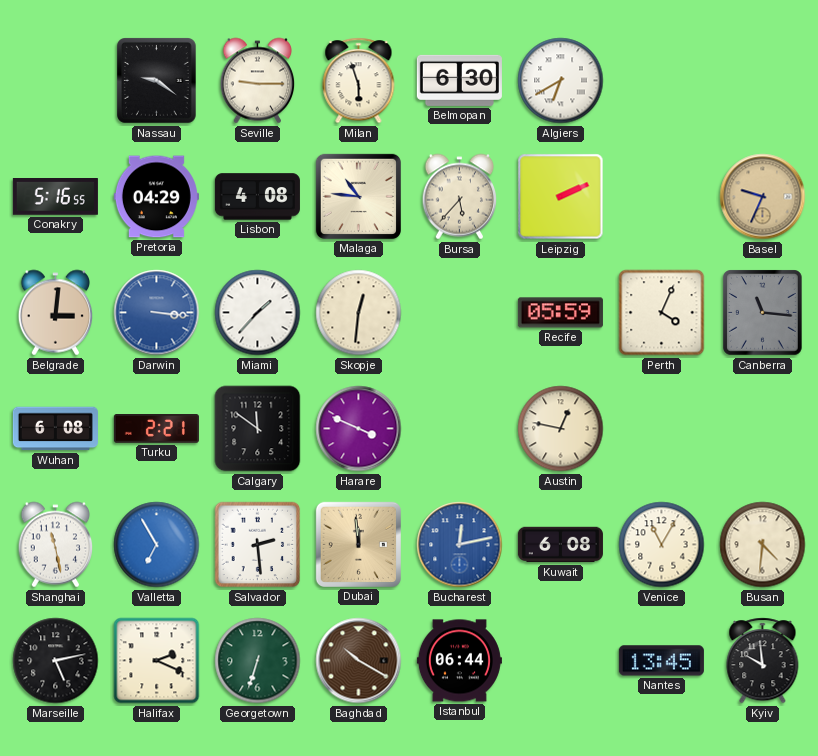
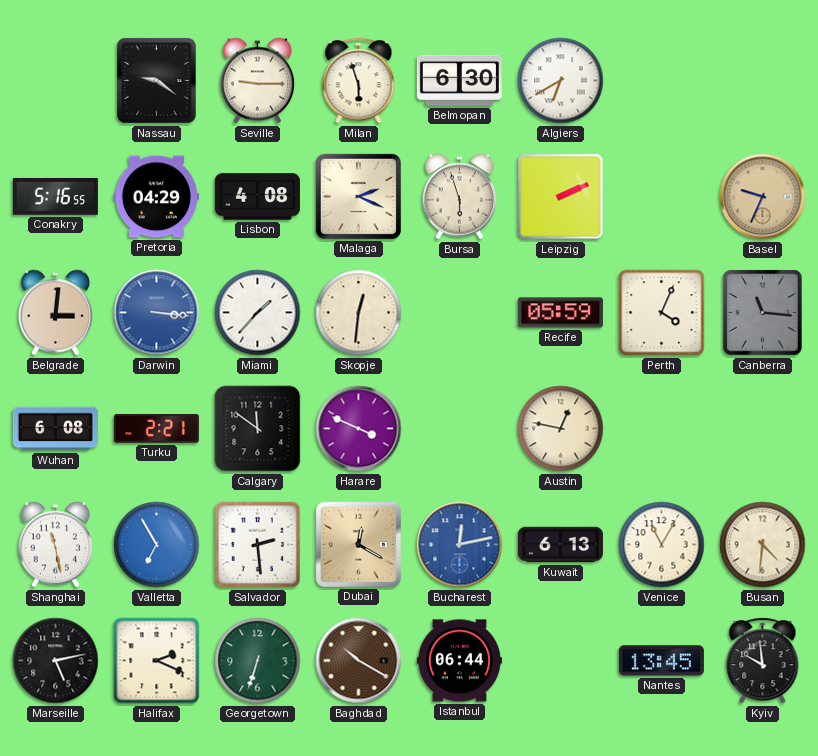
Malaga: 10:46 -> 2:19 (358, 196)
Bursa: 5:37 -> 5:57 (460, 197)
Dubai: 11:59 -> 12:20 (358, 544)
Kuwait: 6:08 -> 6:13 (560, 545)
